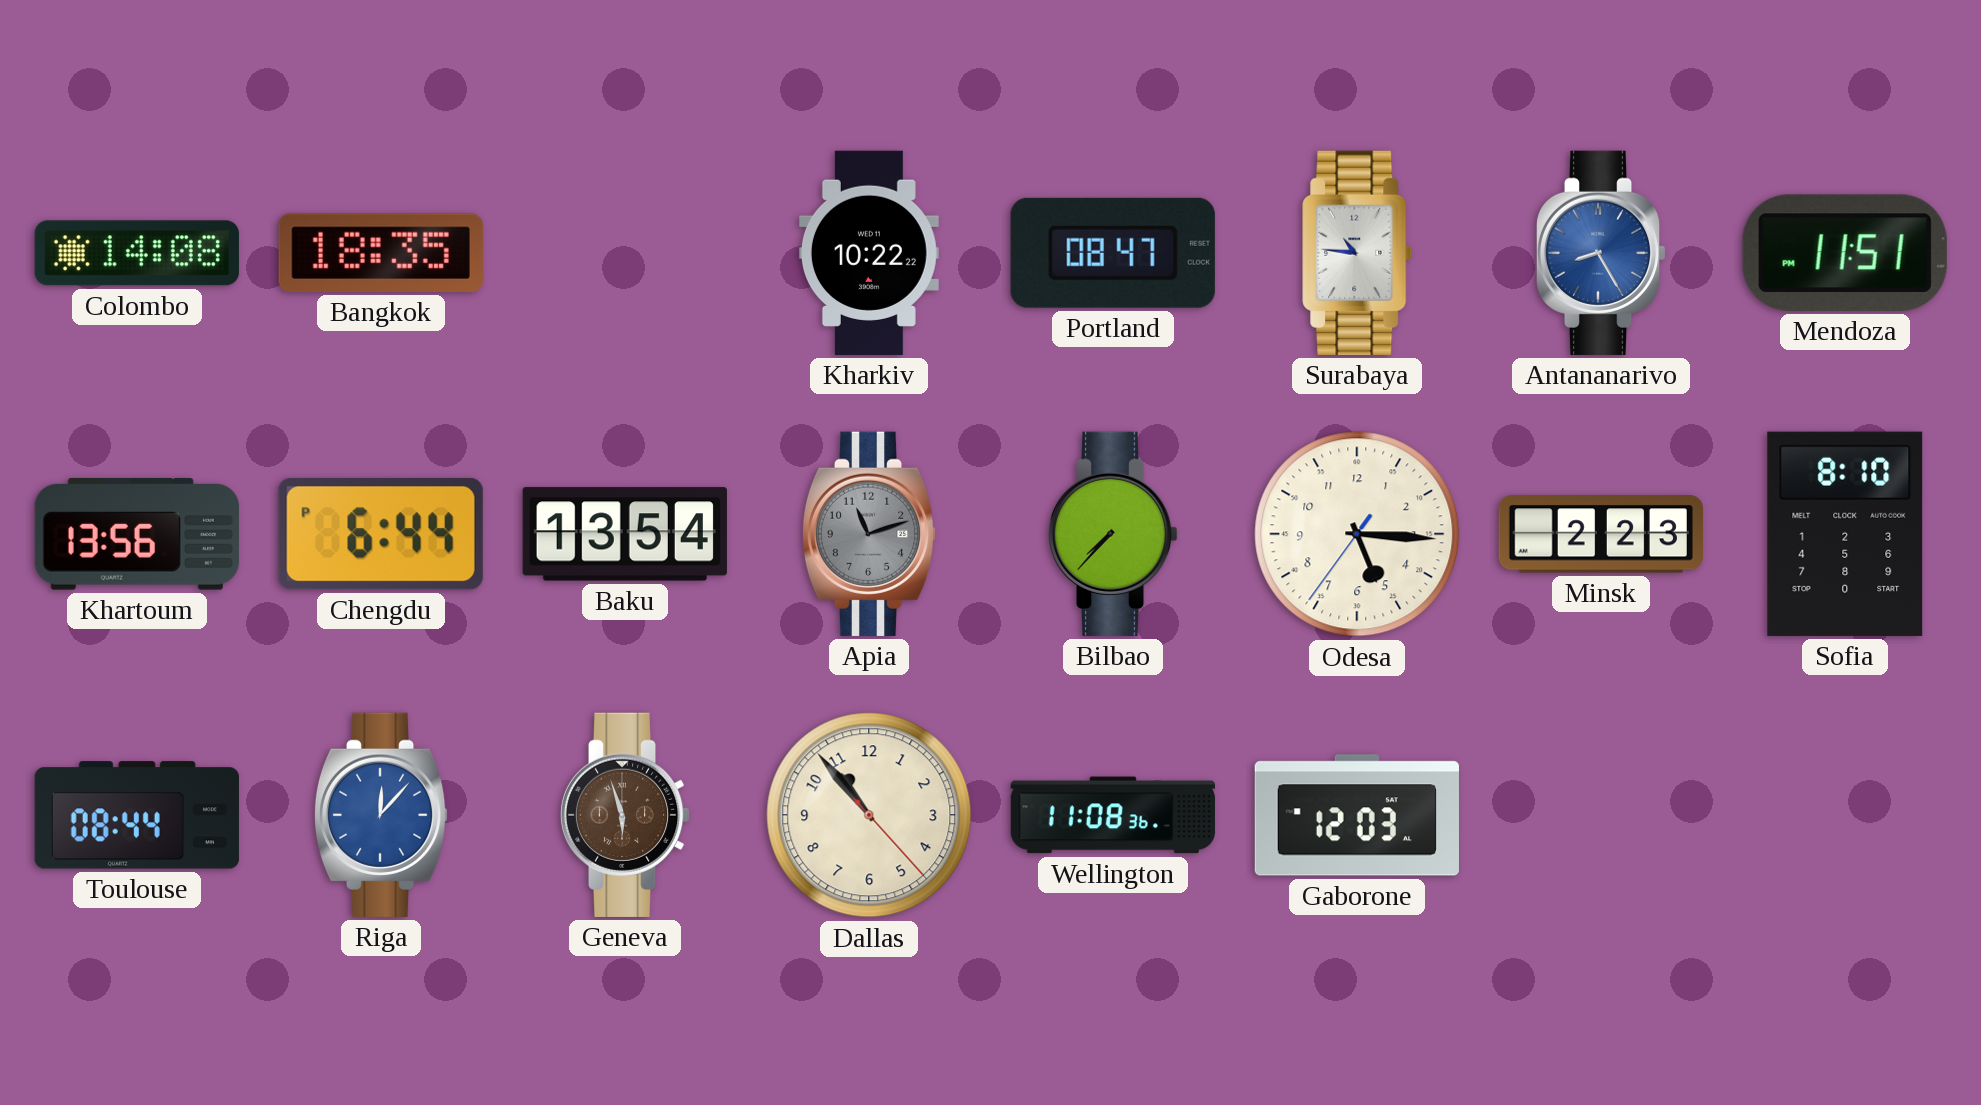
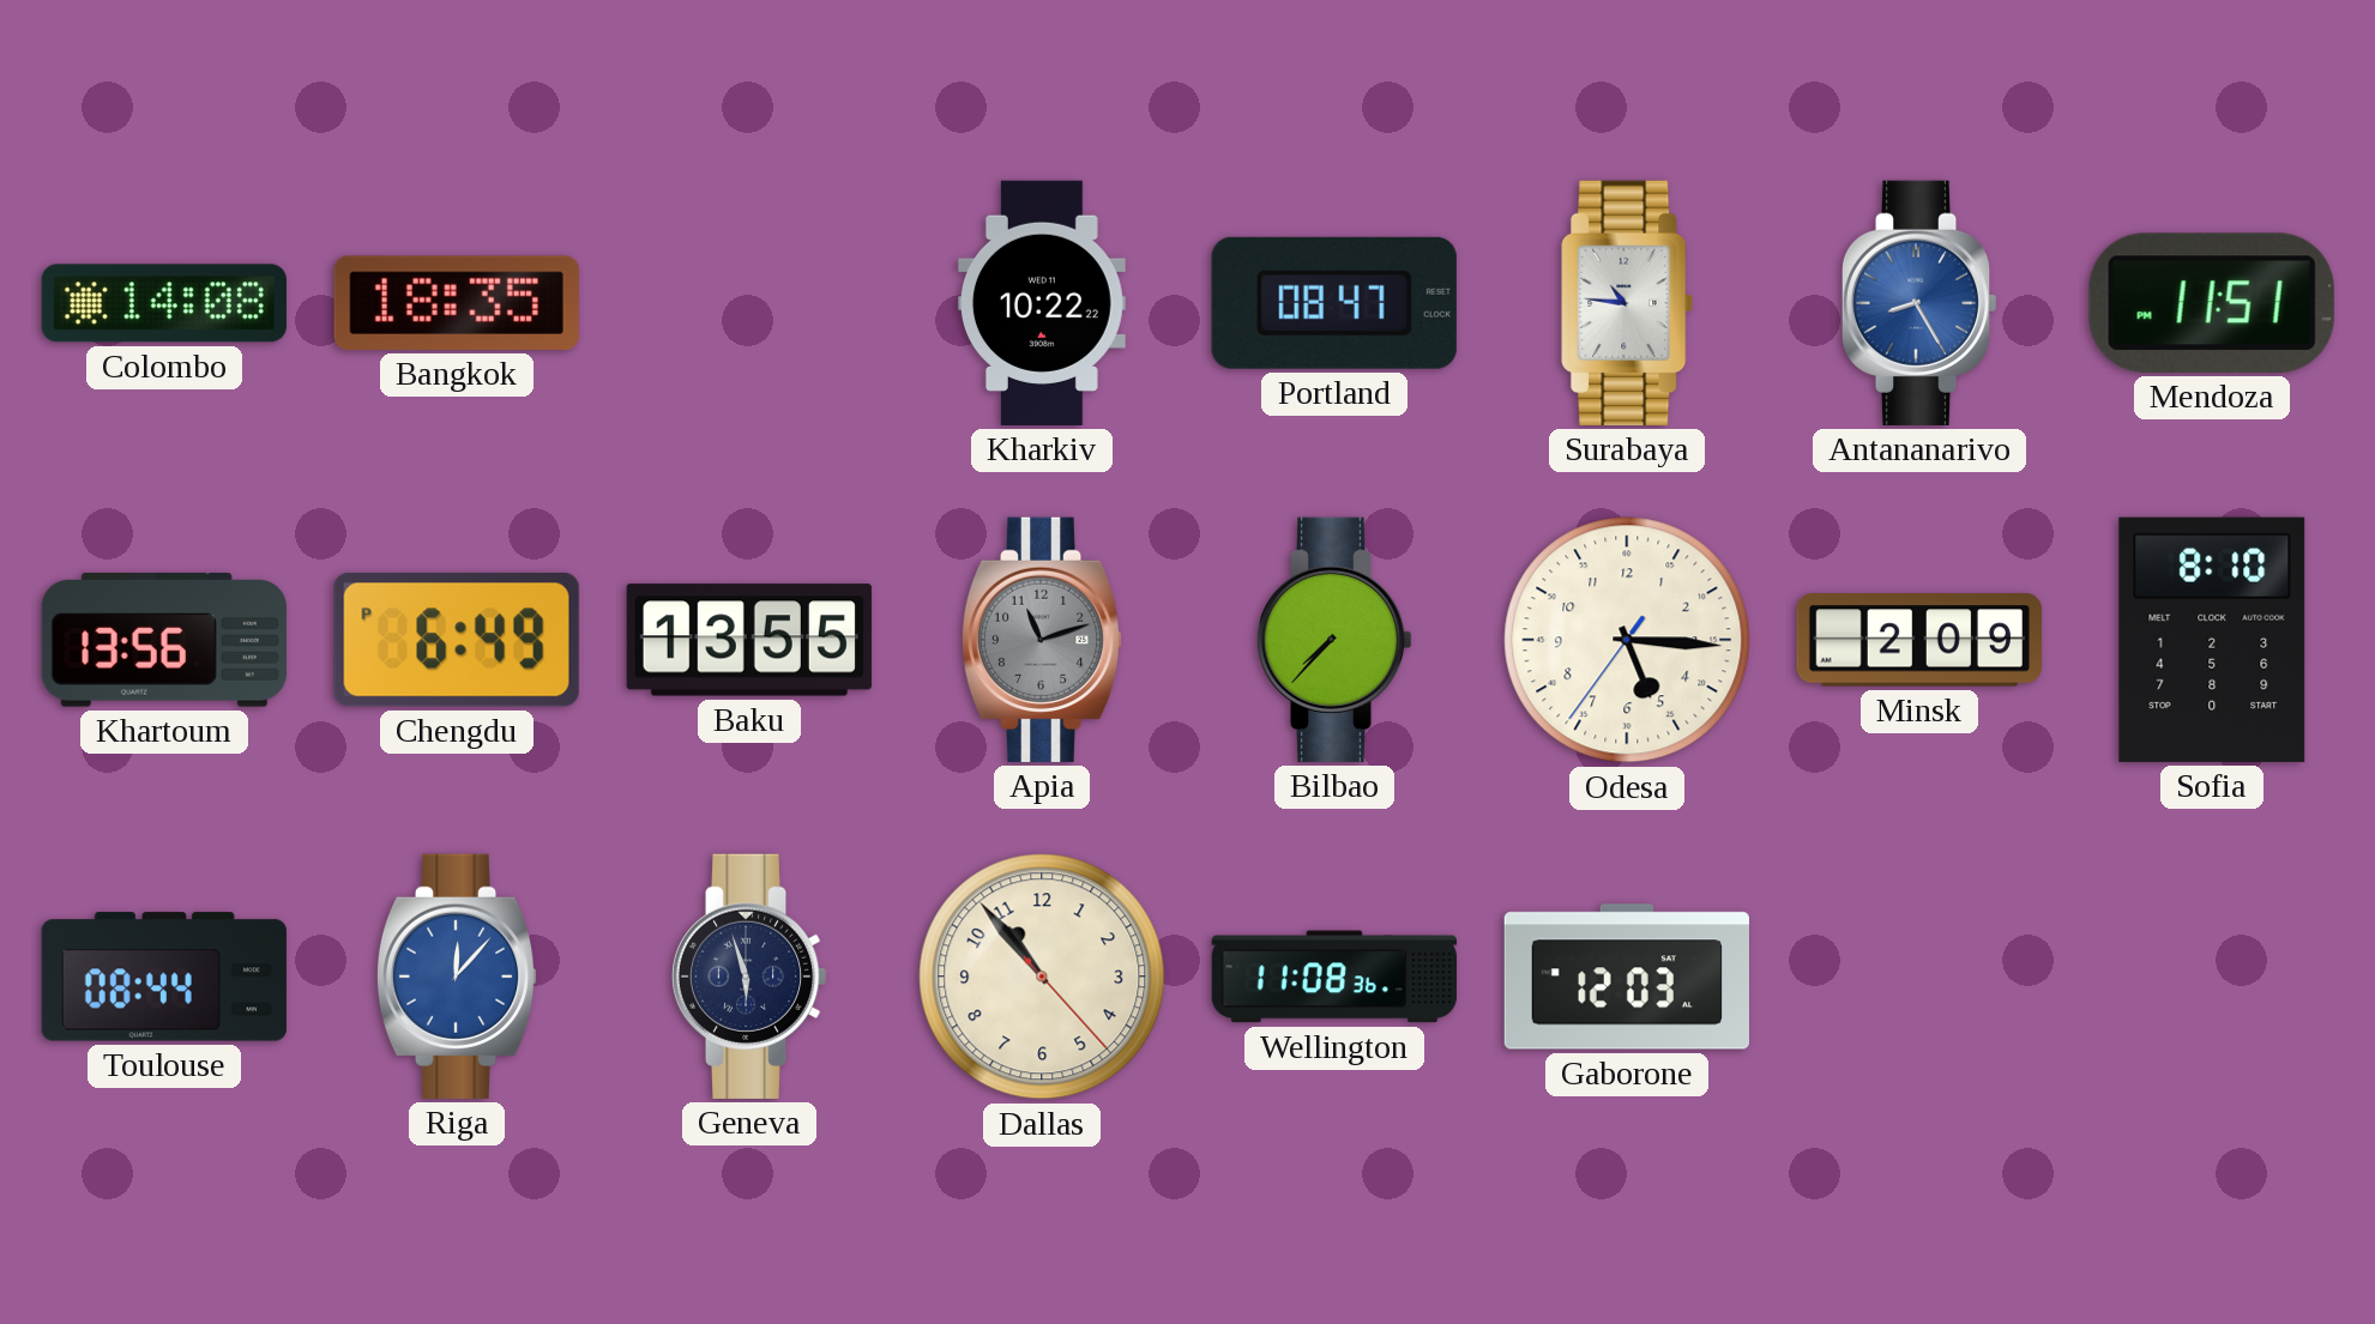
Chengdu: 6:44 -> 6:49 (457, 640)
Baku: 13:54 -> 13:55 (749, 640)
Minsk: 2:23 -> 2:09 (1919, 640)
Geneva dial: brown -> navy (749, 977)
